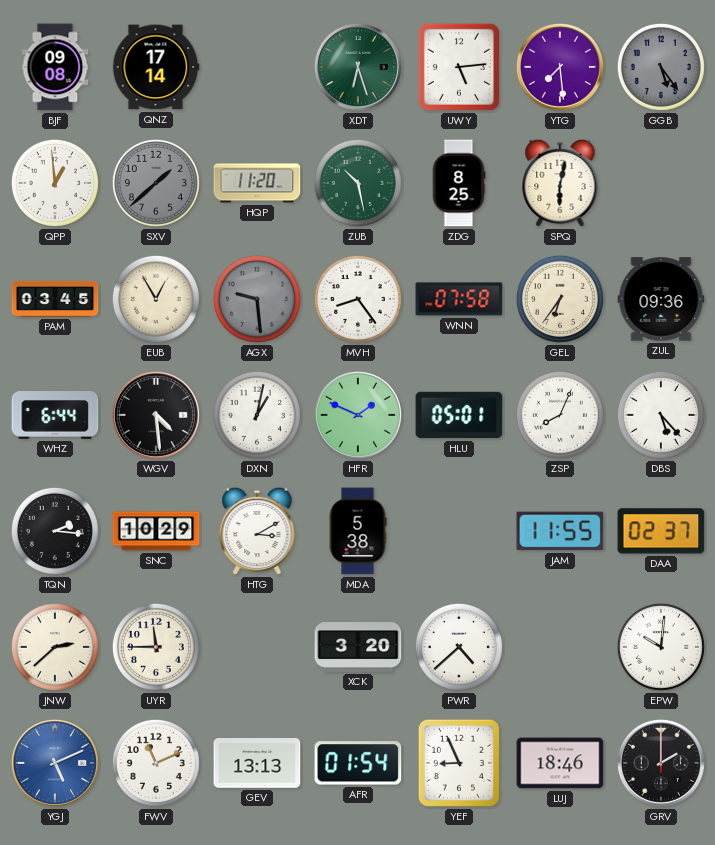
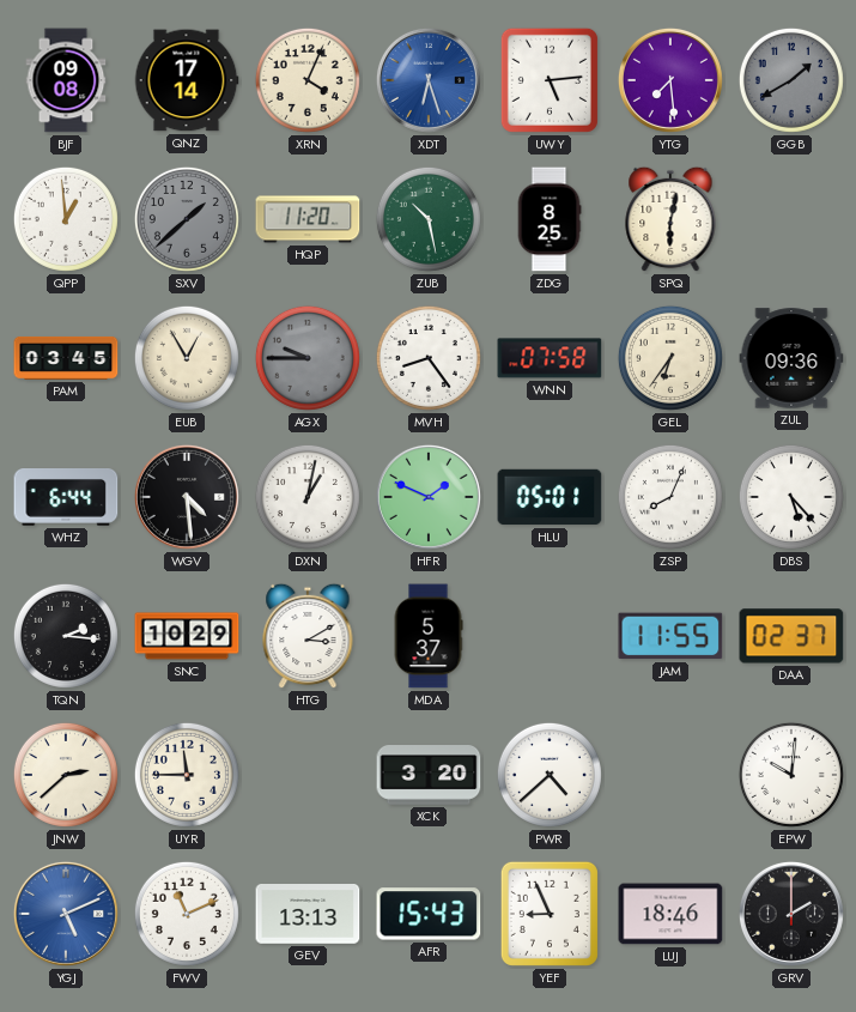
XRN: none -> 4:04 (308, 80)
XDT dial: green -> blue (429, 80)
GGB: 5:24 -> 1:40 (791, 80)
AGX: 9:29 -> 9:45 (308, 358)
MDA: 5:38 -> 5:37 (429, 636)
AFR: 01:54 -> 15:43 (429, 914)
